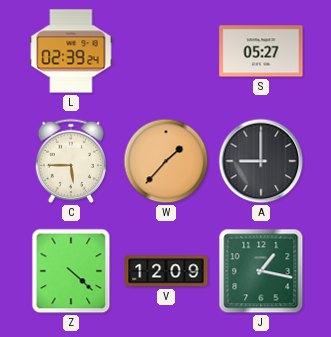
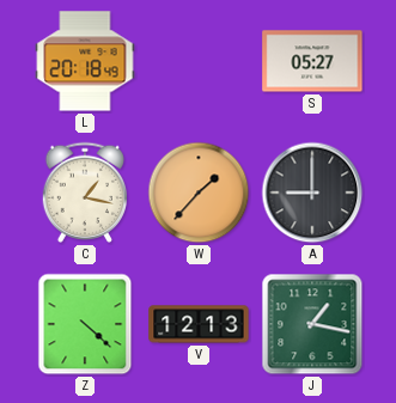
L: 02:39 -> 20:18 (85, 61)
C: 5:45 -> 1:17 (84, 193)
V: 12:09 -> 12:13 (199, 324)
